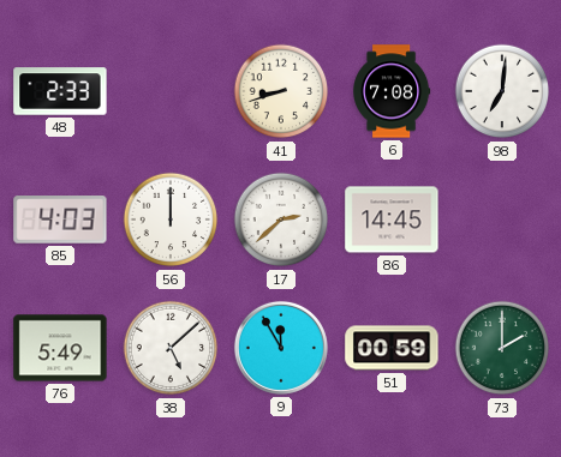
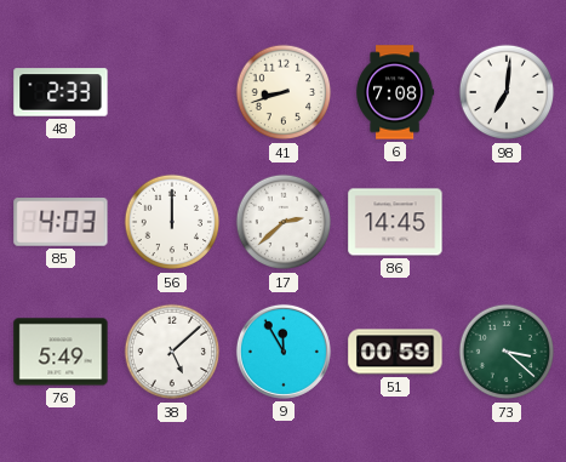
73: 2:00 -> 3:22 (507, 352)
